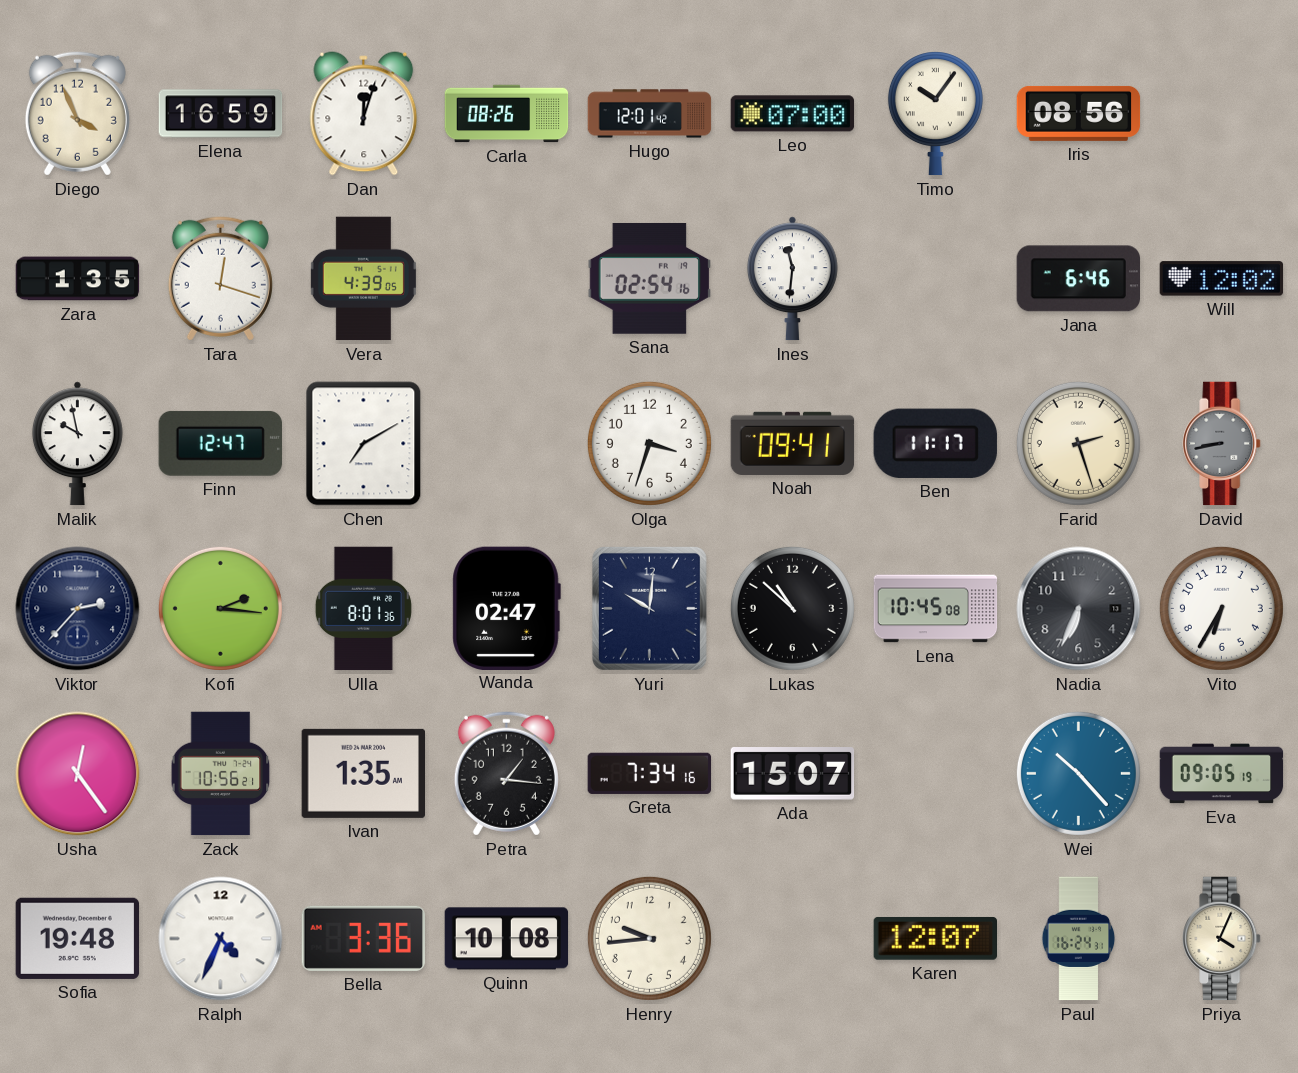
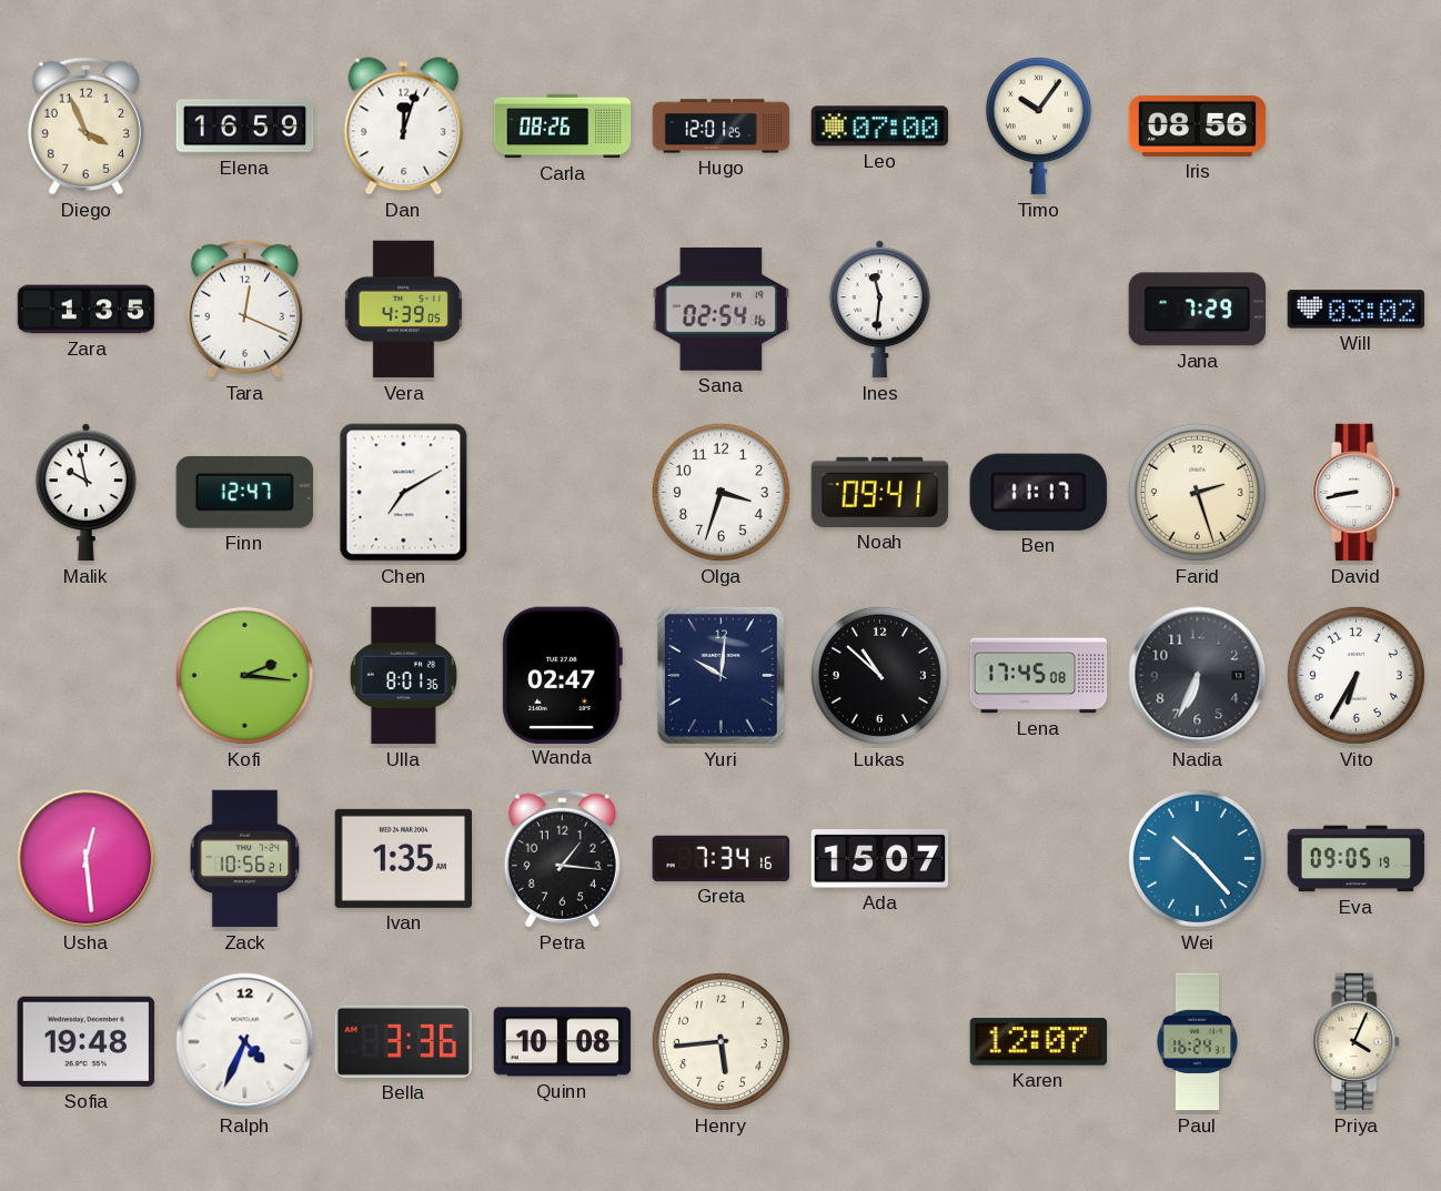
Hugo: 12:01:42 -> 12:01:25 (722, 127)
Tara: 12:18 -> 12:19 (244, 309)
Jana: 6:46 -> 7:29 (1197, 310)
Will: 12:02 -> 03:02 (1357, 310)
David dial: grey -> white (1357, 493)
Viktor: 2:37 -> none (78, 609)
Lena: 10:45 -> 17:45 (1039, 676)
Usha: 12:24 -> 12:29 (87, 859)
Henry: 9:44 -> 5:44 (720, 1041)
